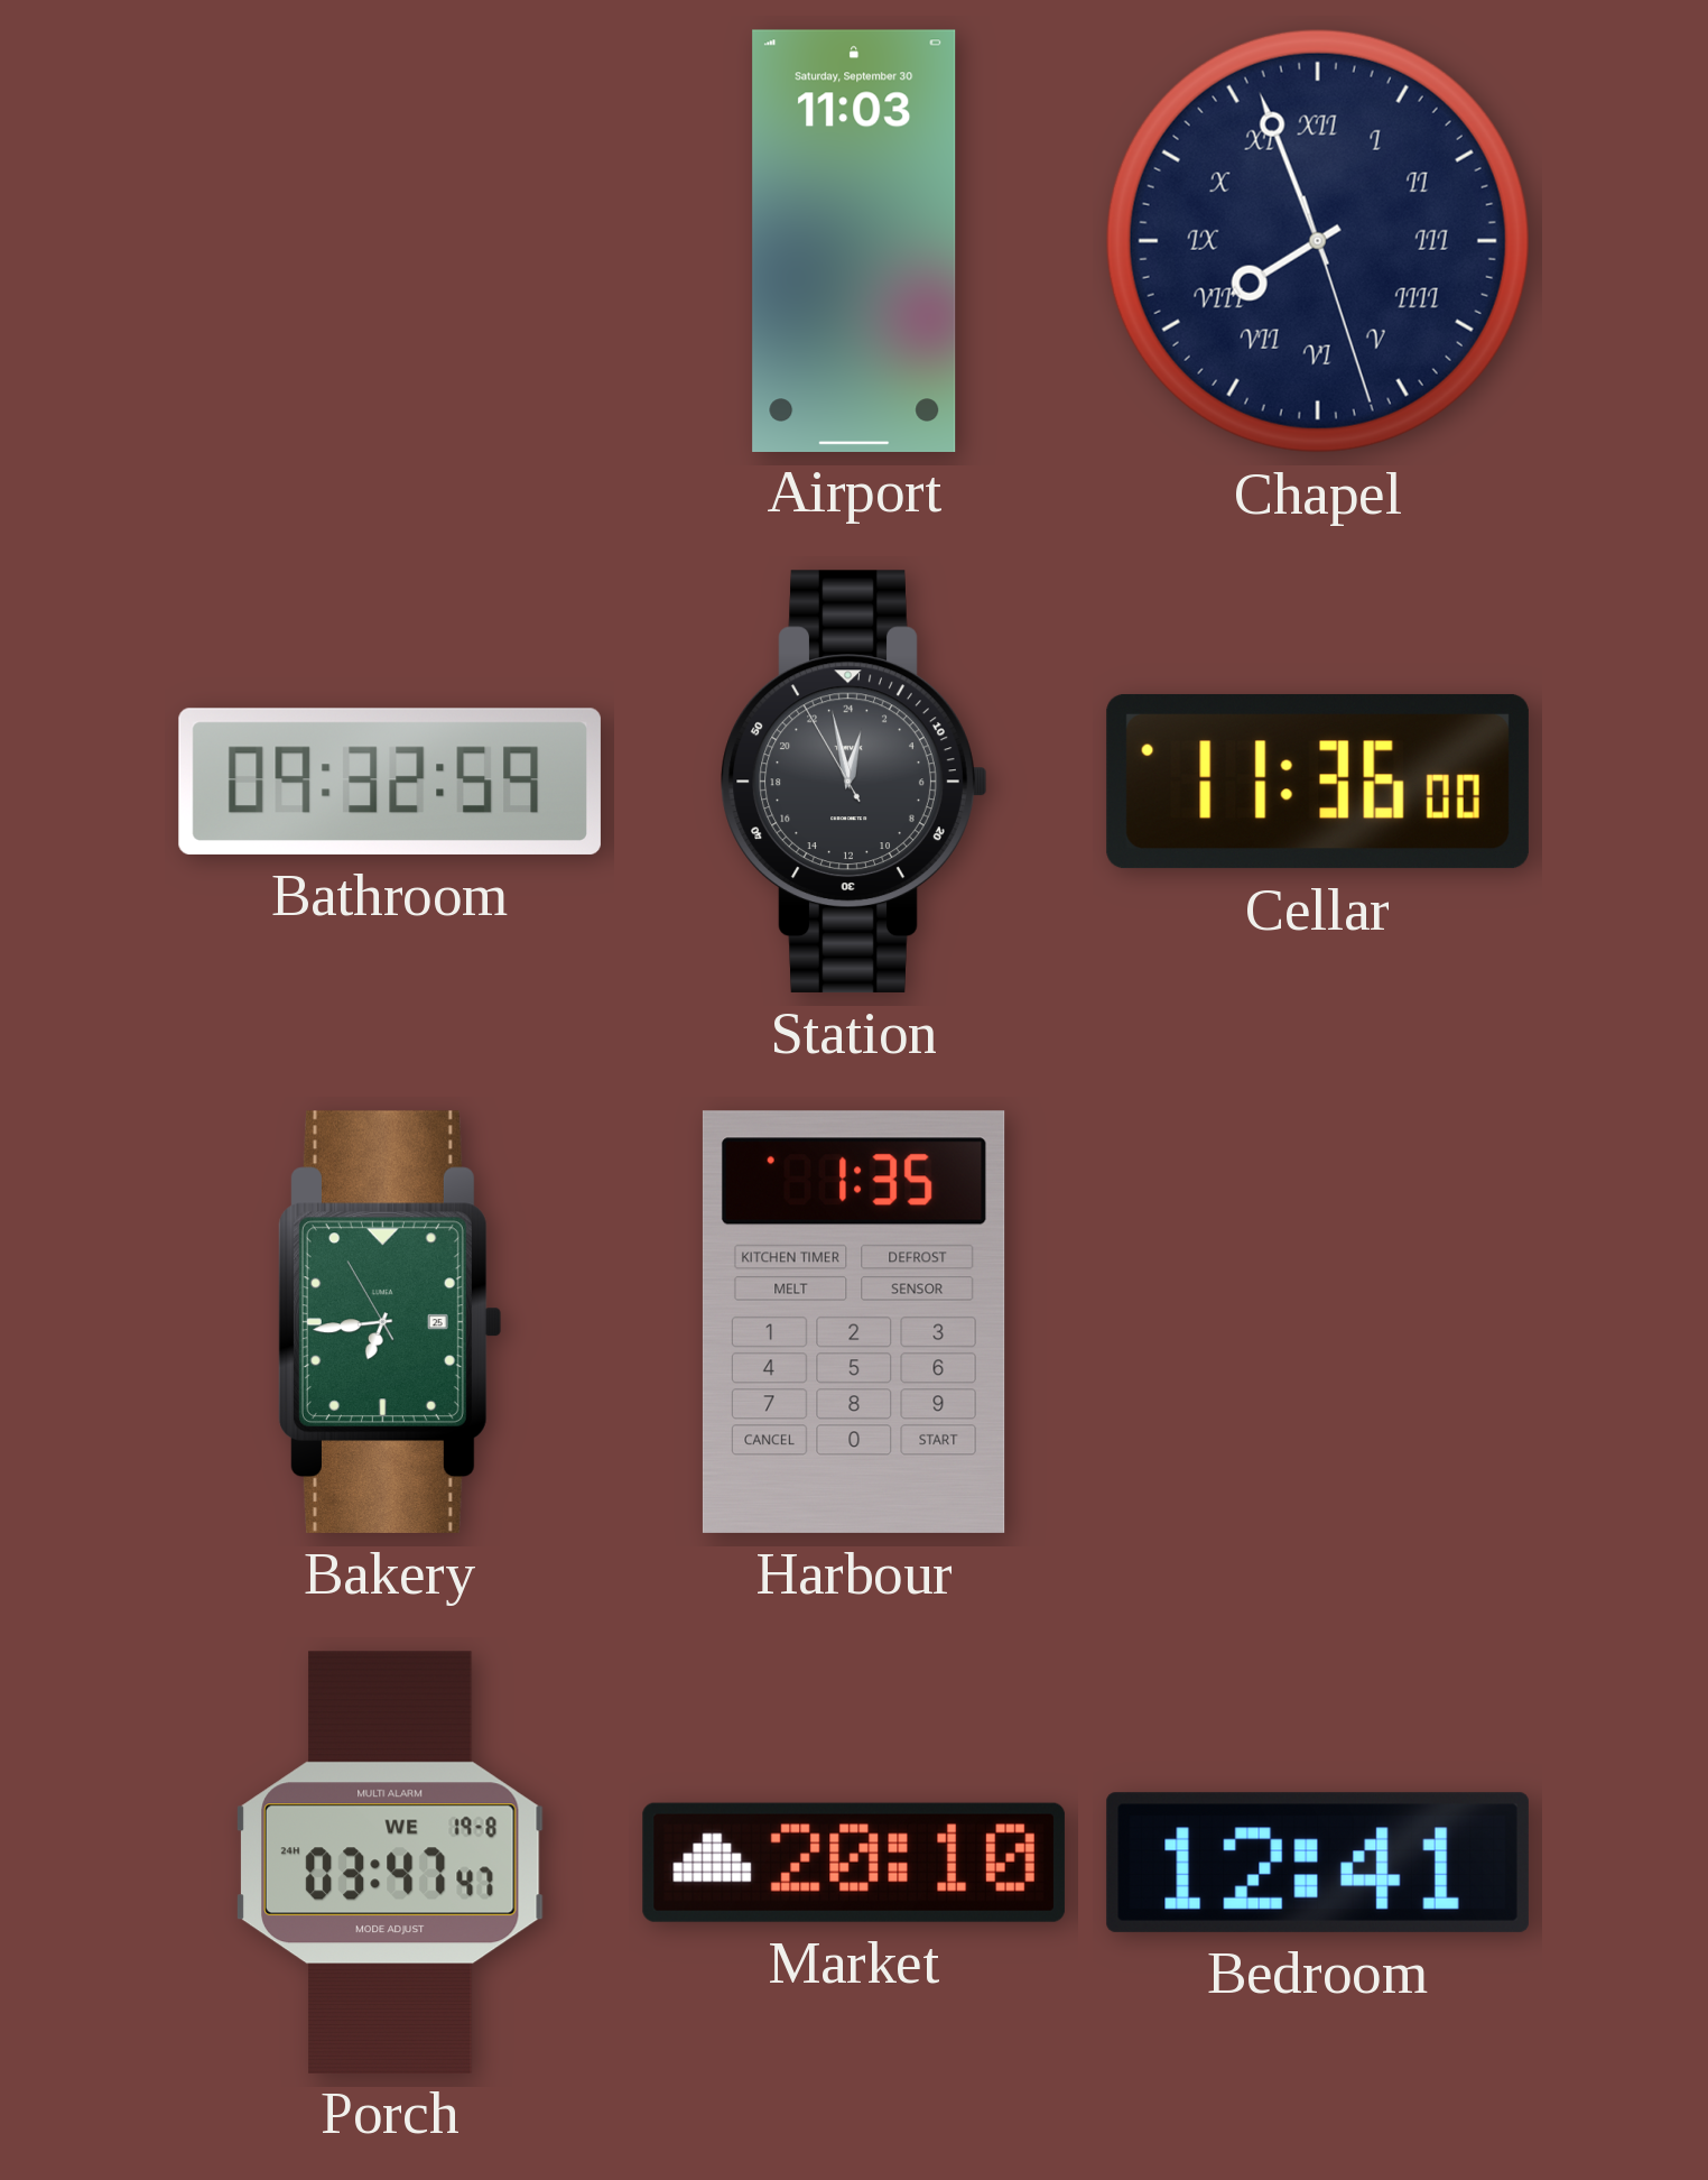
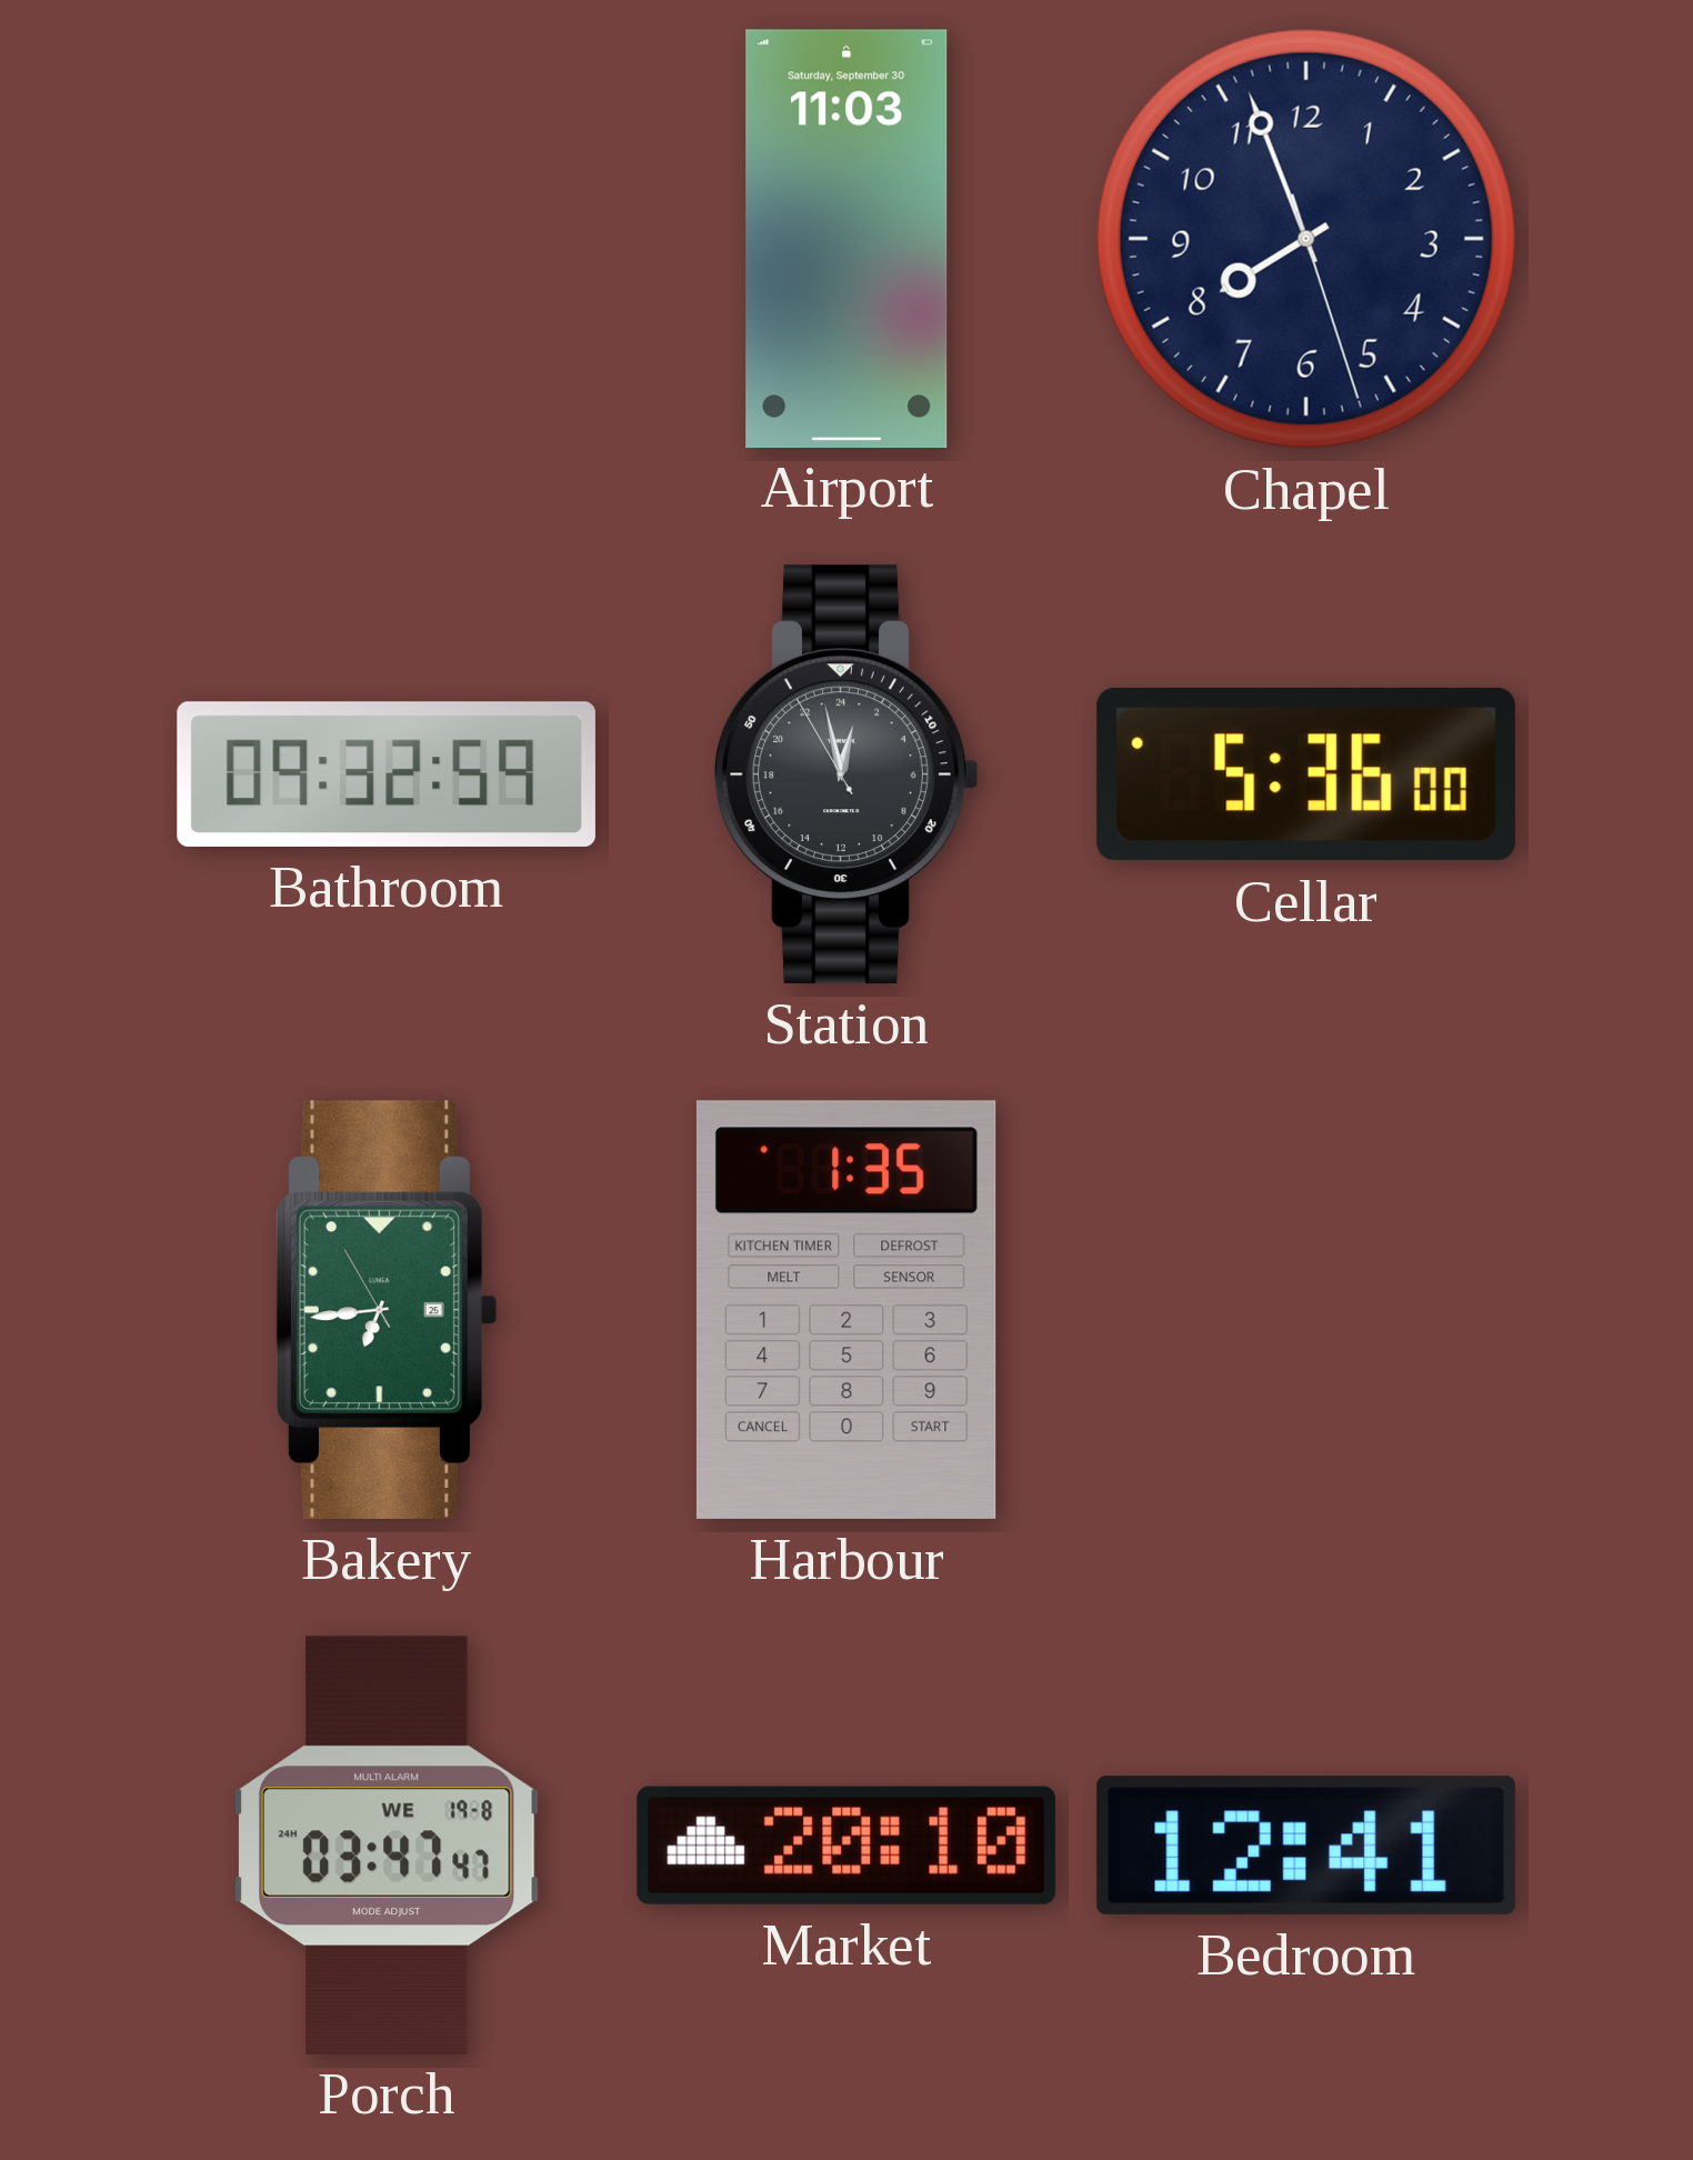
Chapel numerals: Roman -> Arabic (1306, 239)
Cellar: 11:36 -> 5:36 (1306, 774)
